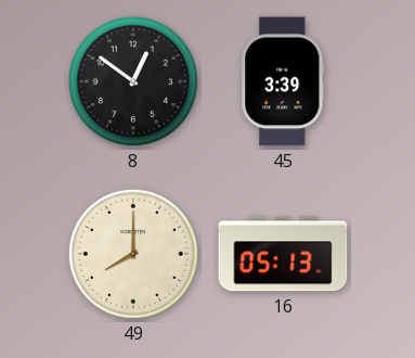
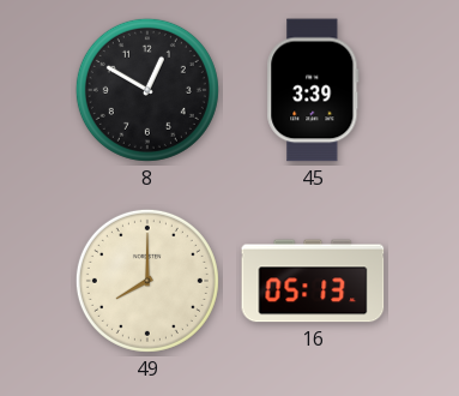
8: 12:51 -> 12:50 (147, 90)
